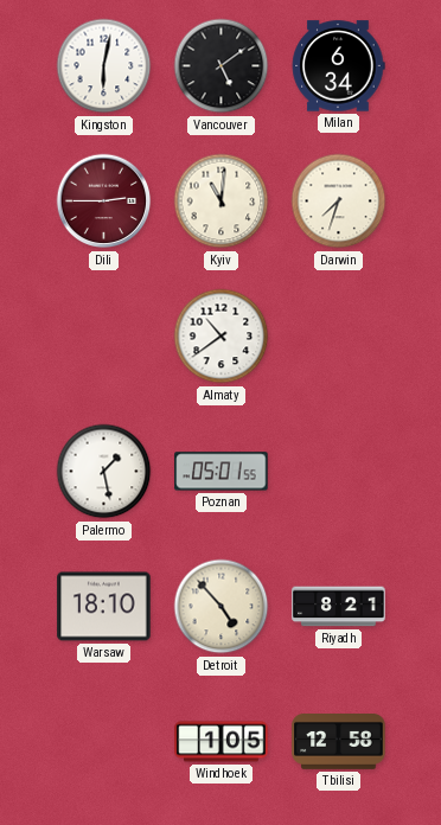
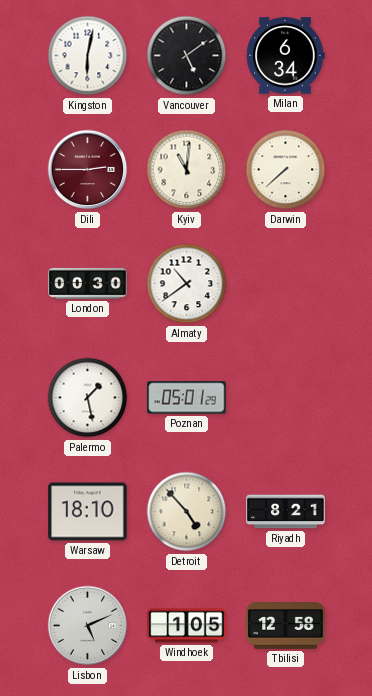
Darwin: 7:33 -> 7:38 (286, 170)
London: none -> 00:30 (88, 283)
Poznan: 05:01:55 -> 05:01:29 (187, 398)
Lisbon: none -> 5:11 (88, 626)
